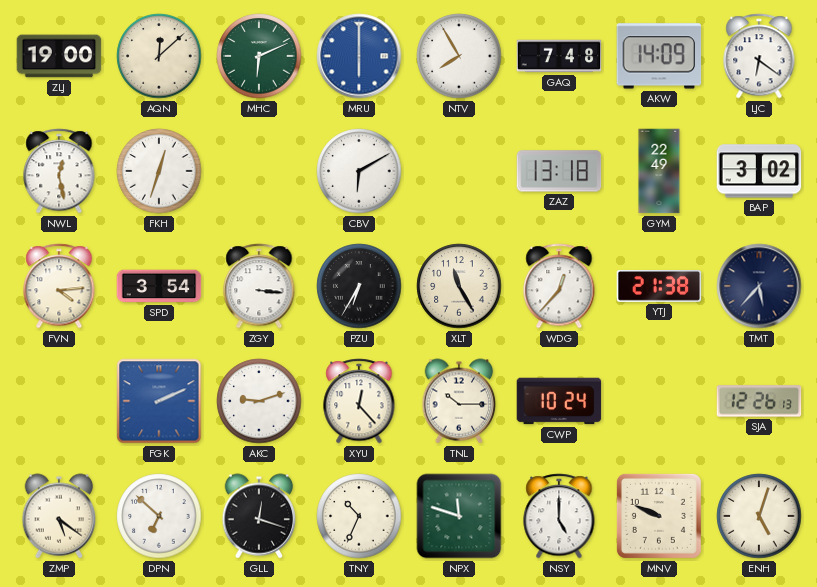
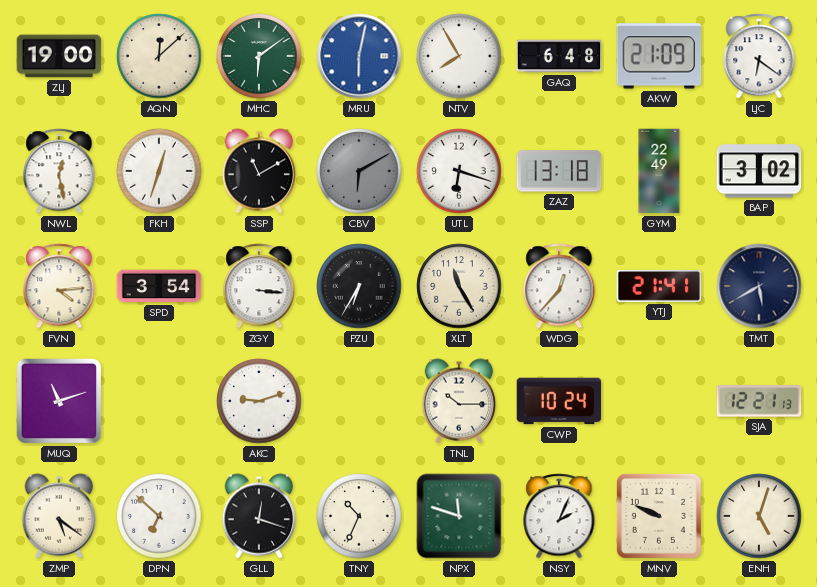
MHC: 6:11 -> 6:09 (259, 56)
MRU: 6:00 -> 6:02 (359, 56)
GAQ: 7:48 -> 6:48 (559, 56)
AKW: 14:09 -> 21:09 (659, 56)
SSP: none -> 11:10 (259, 171)
CBV dial: white -> grey (359, 171)
UTL: none -> 6:18 (459, 171)
YTJ: 21:38 -> 21:41 (659, 287)
TMT: 5:37 -> 5:40 (759, 286)
MUQ: none -> 11:12 (59, 401)
FGK: 2:11 -> none (159, 401)
XYU: 12:23 -> none (359, 401)
SJA: 12:26 -> 12:21 (759, 401)
NSY: 5:00 -> 2:04 (559, 516)
